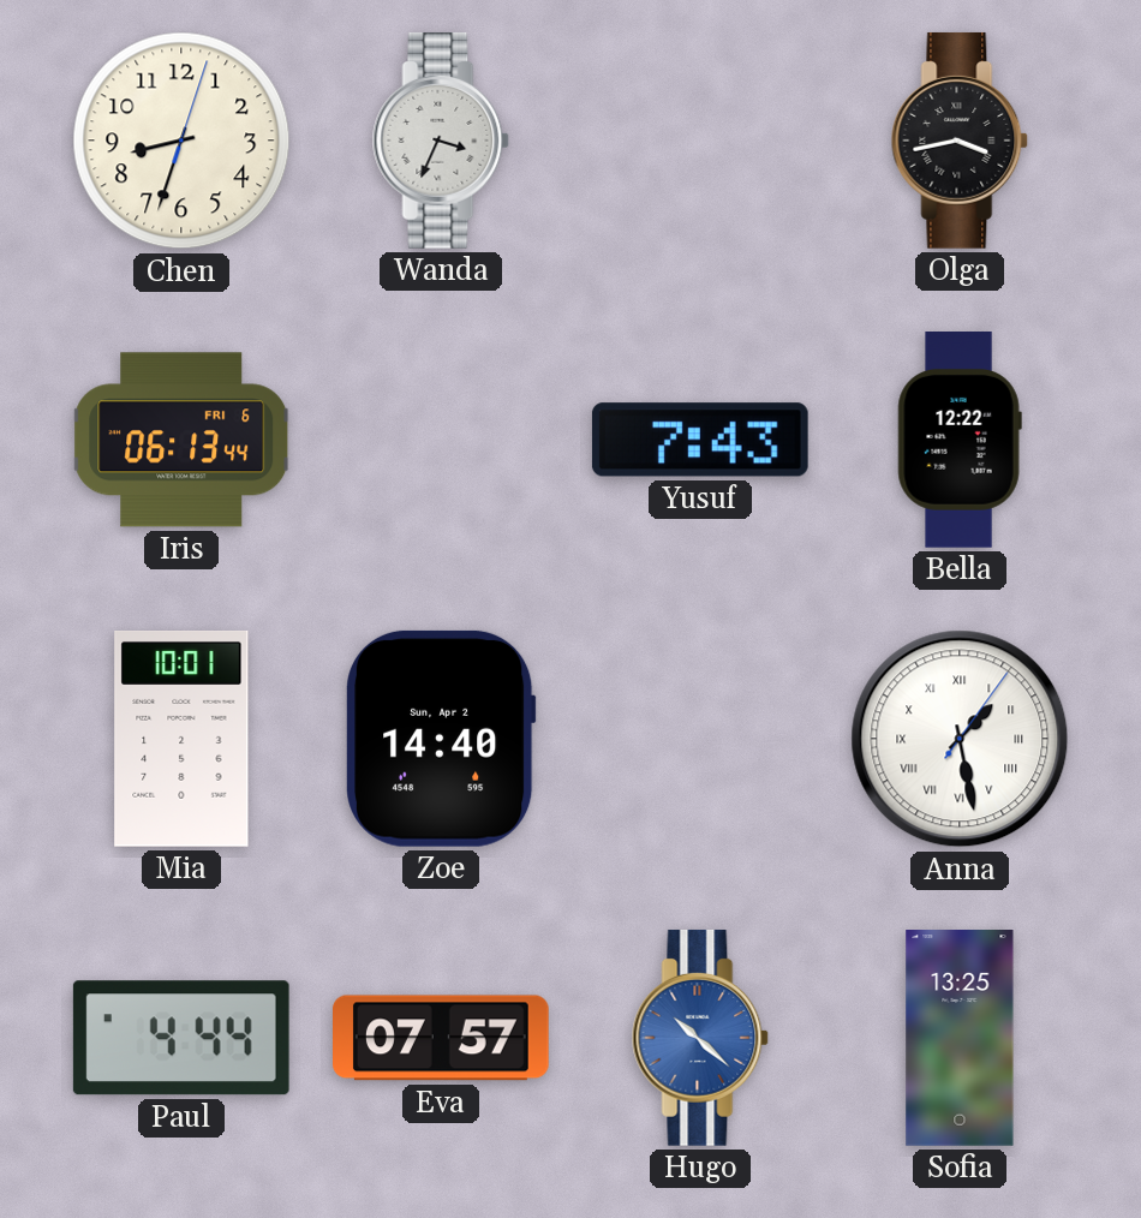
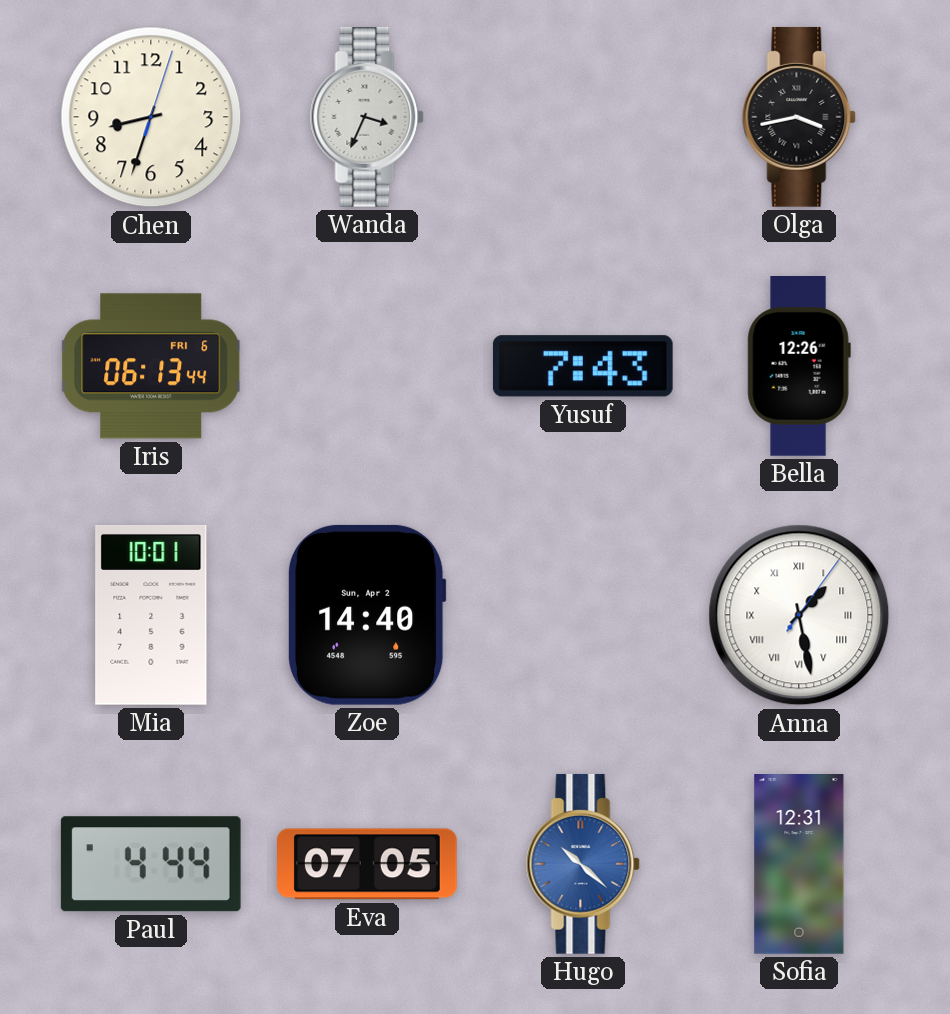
Bella: 12:22 -> 12:26 (799, 367)
Eva: 07:57 -> 07:05 (368, 864)
Sofia: 13:25 -> 12:31 (799, 865)
